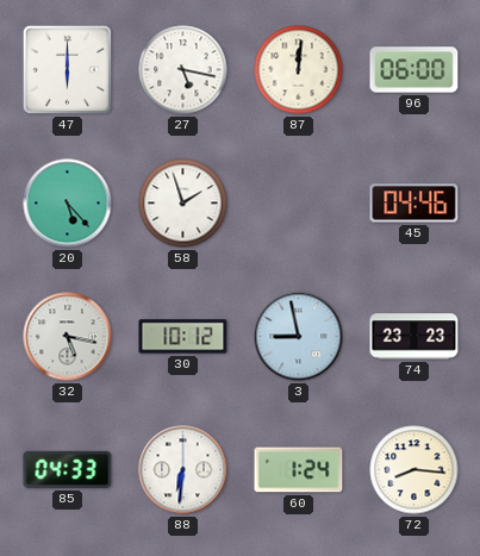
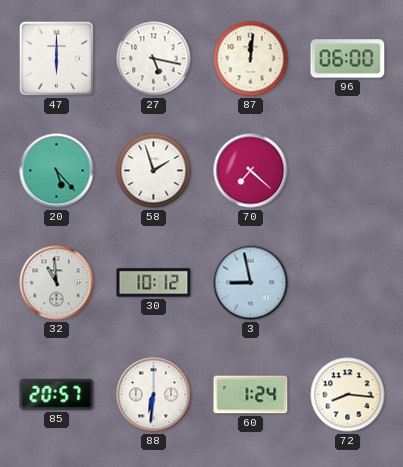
70: none -> 7:22 (251, 171)
45: 04:46 -> none (414, 204)
32: 5:17 -> 10:59 (57, 283)
74: 23:23 -> none (414, 337)
85: 04:33 -> 20:57 (57, 394)
